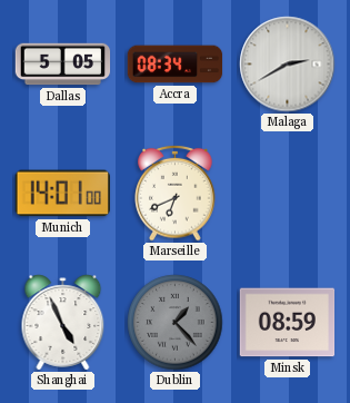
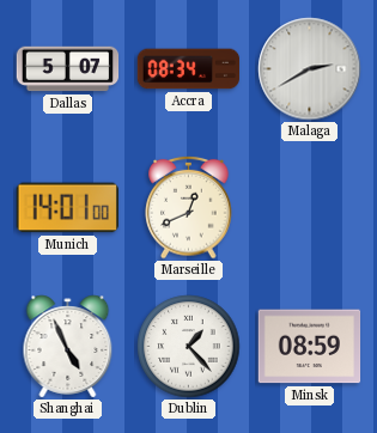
Dallas: 5:05 -> 5:07 (68, 69)
Marseille: 6:41 -> 12:41 (189, 207)
Dublin dial: grey -> white (189, 347)
